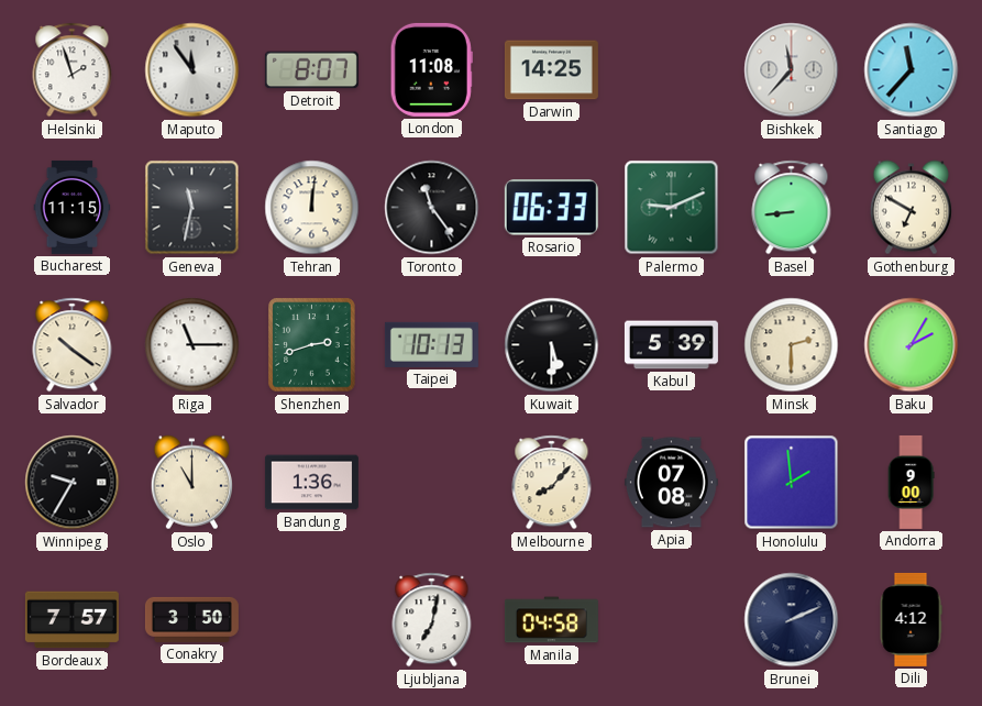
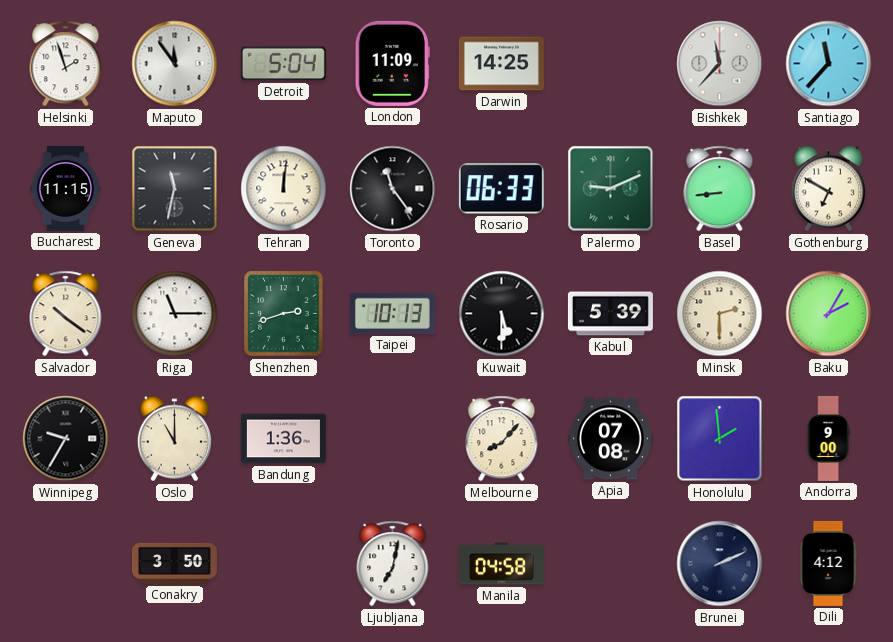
Detroit: 8:07 -> 5:04 (283, 64)
London: 11:08 -> 11:09 (392, 63)
Bordeaux: 7:57 -> none (71, 620)
